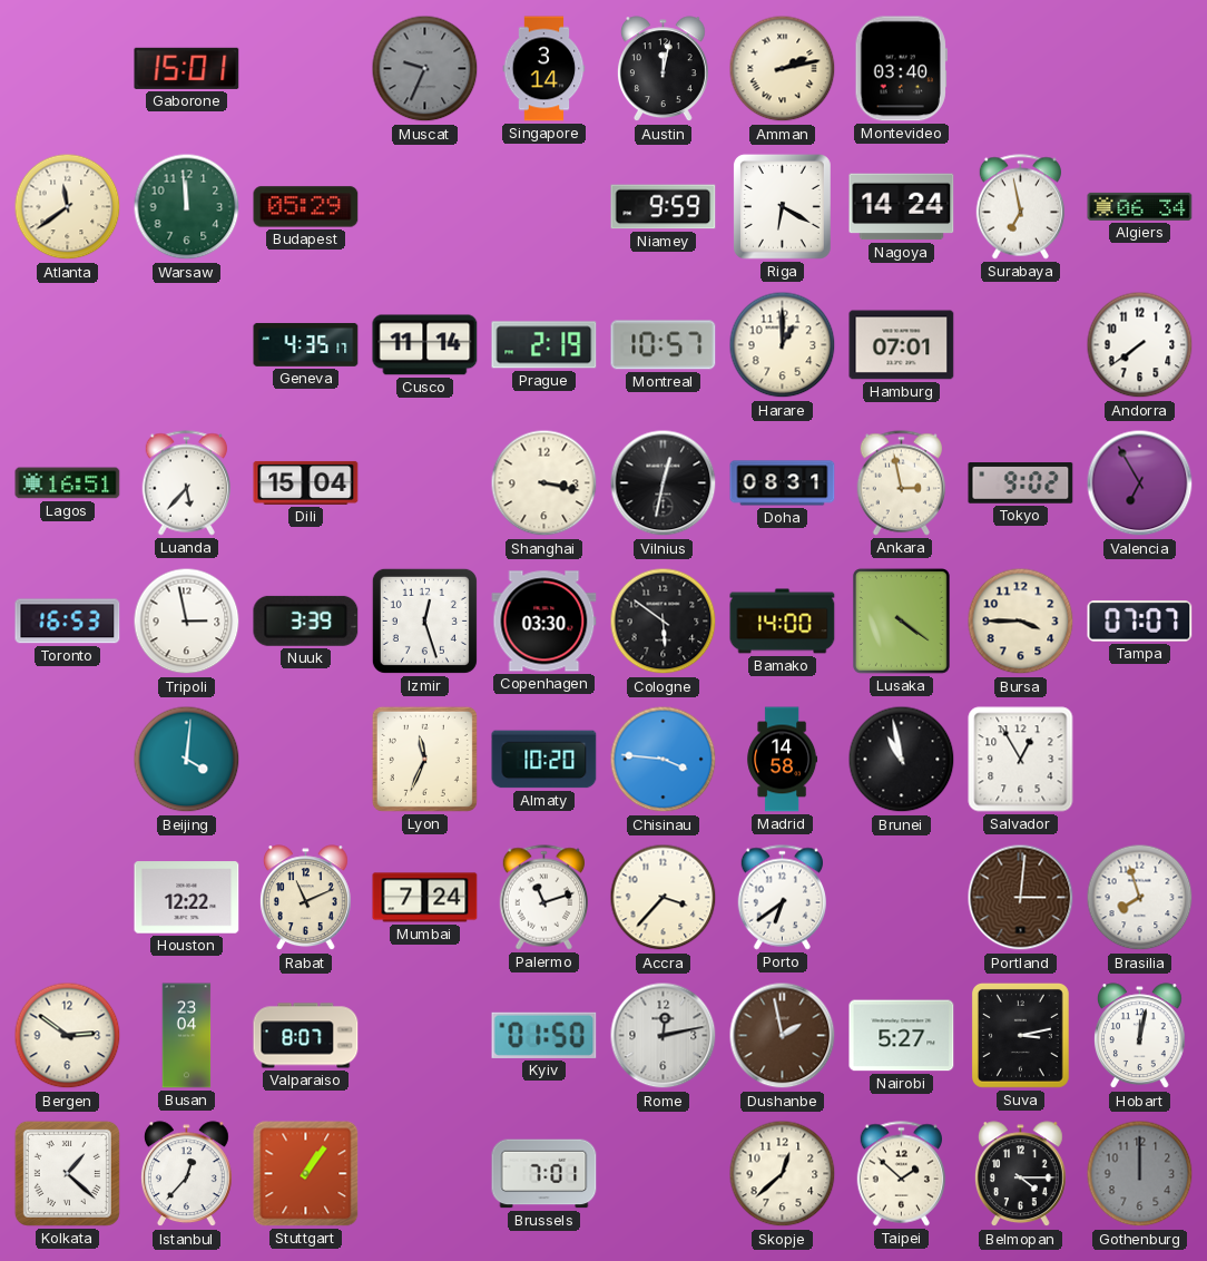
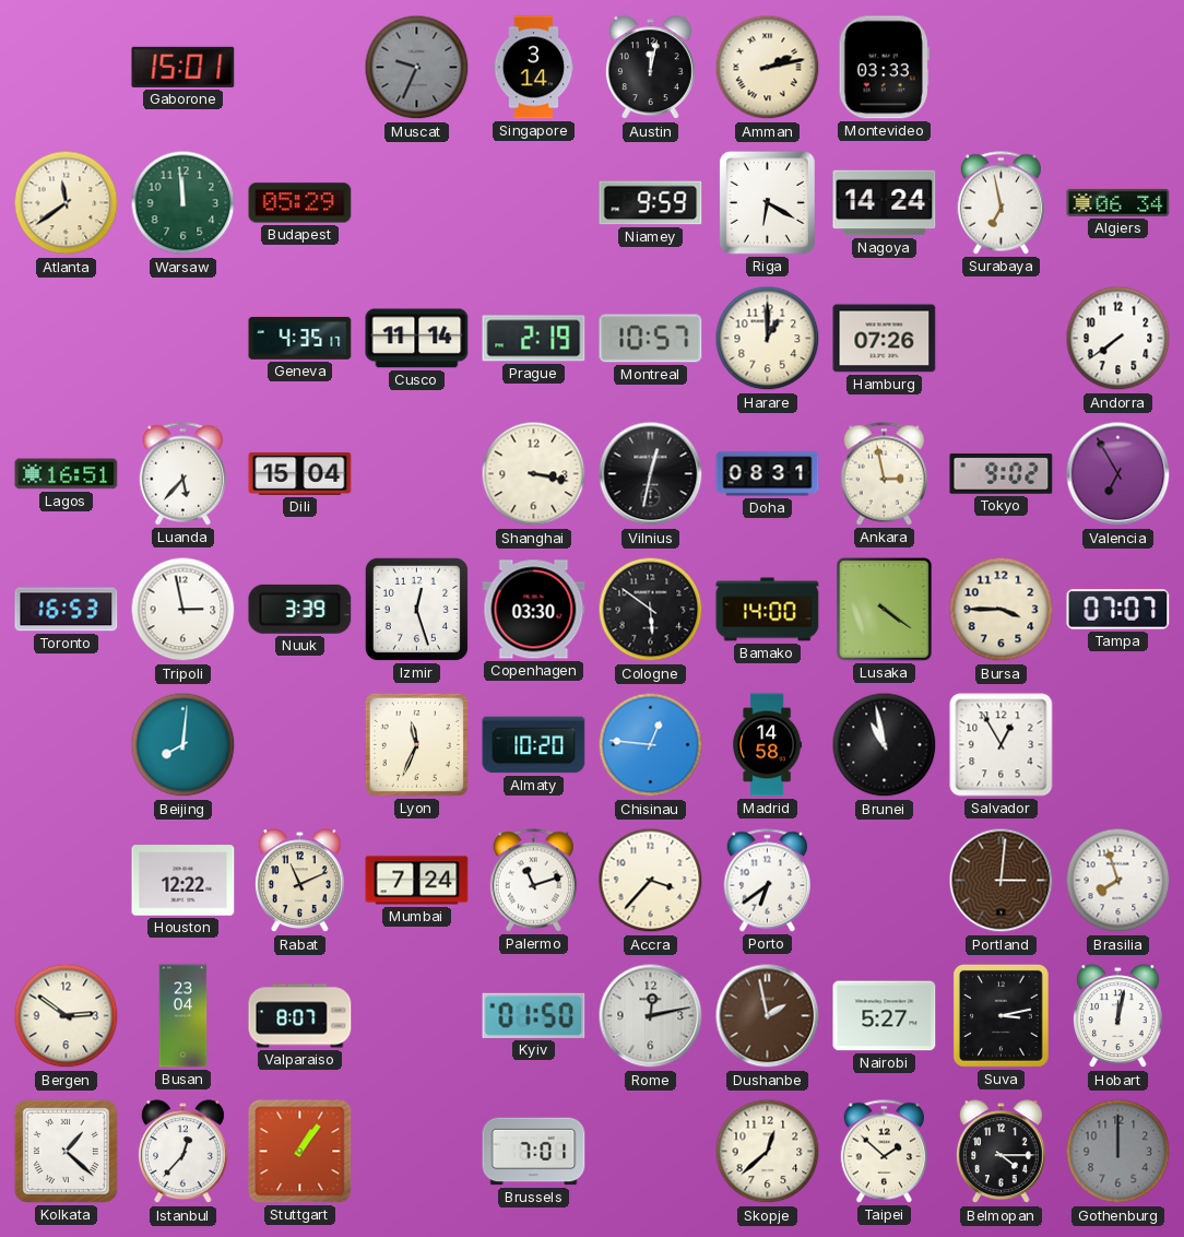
Montevideo: 03:40 -> 03:33 (884, 68)
Hamburg: 07:01 -> 07:26 (885, 339)
Beijing: 4:01 -> 8:01 (183, 745)
Chisinau: 3:46 -> 12:46 (651, 745)
